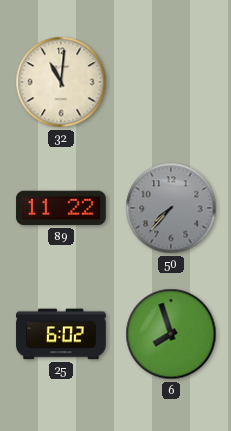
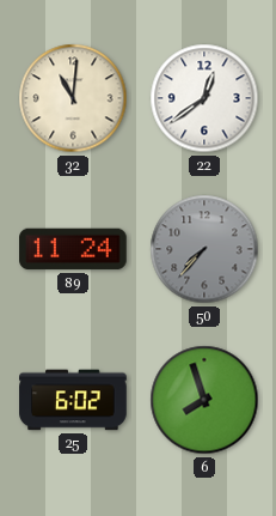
22: none -> 12:39 (204, 98)
89: 11:22 -> 11:24 (73, 249)
